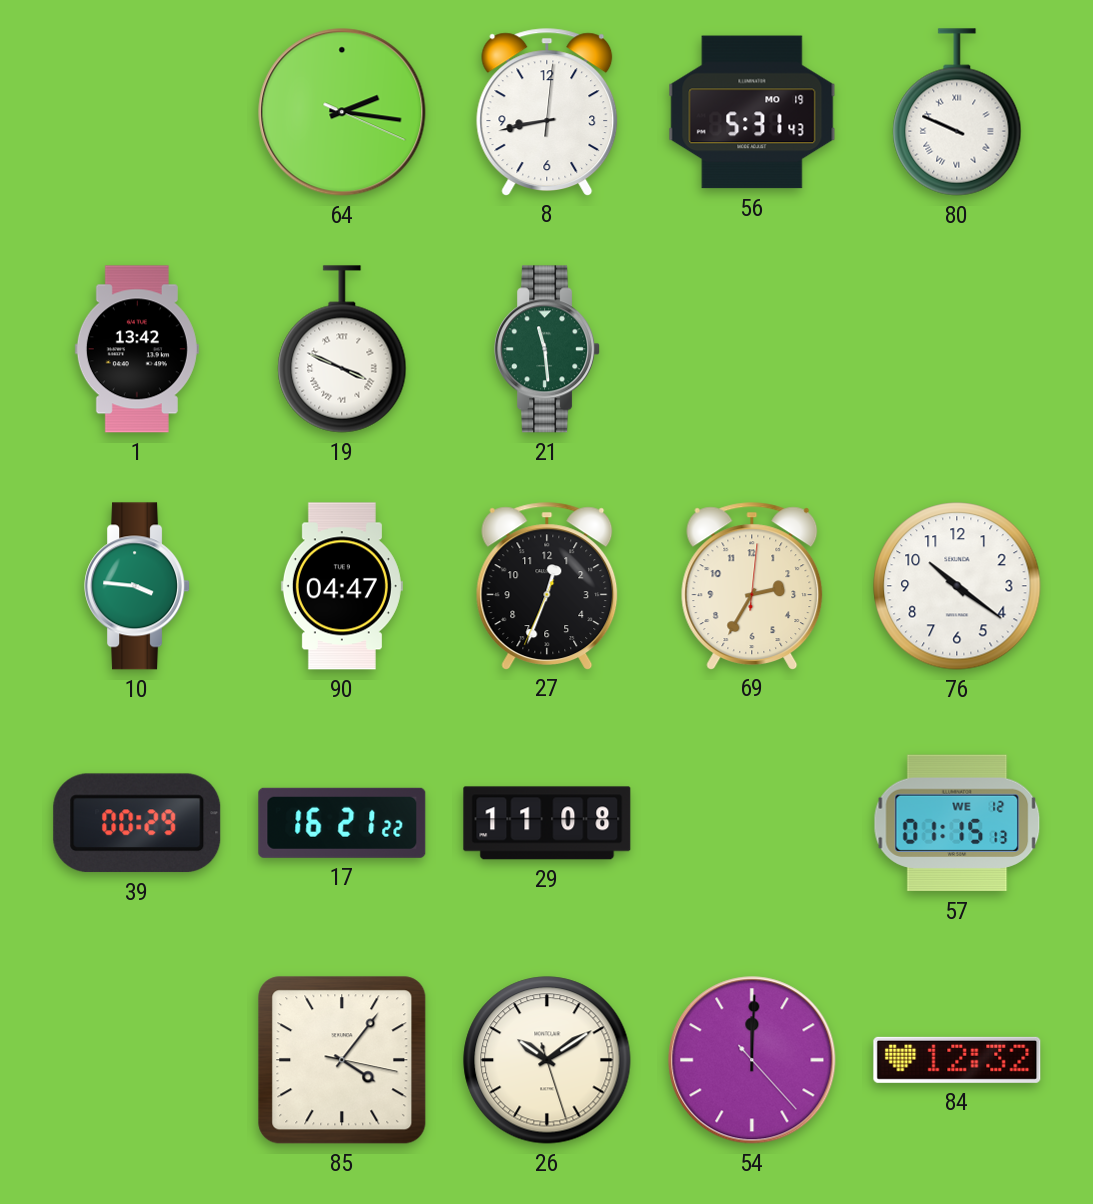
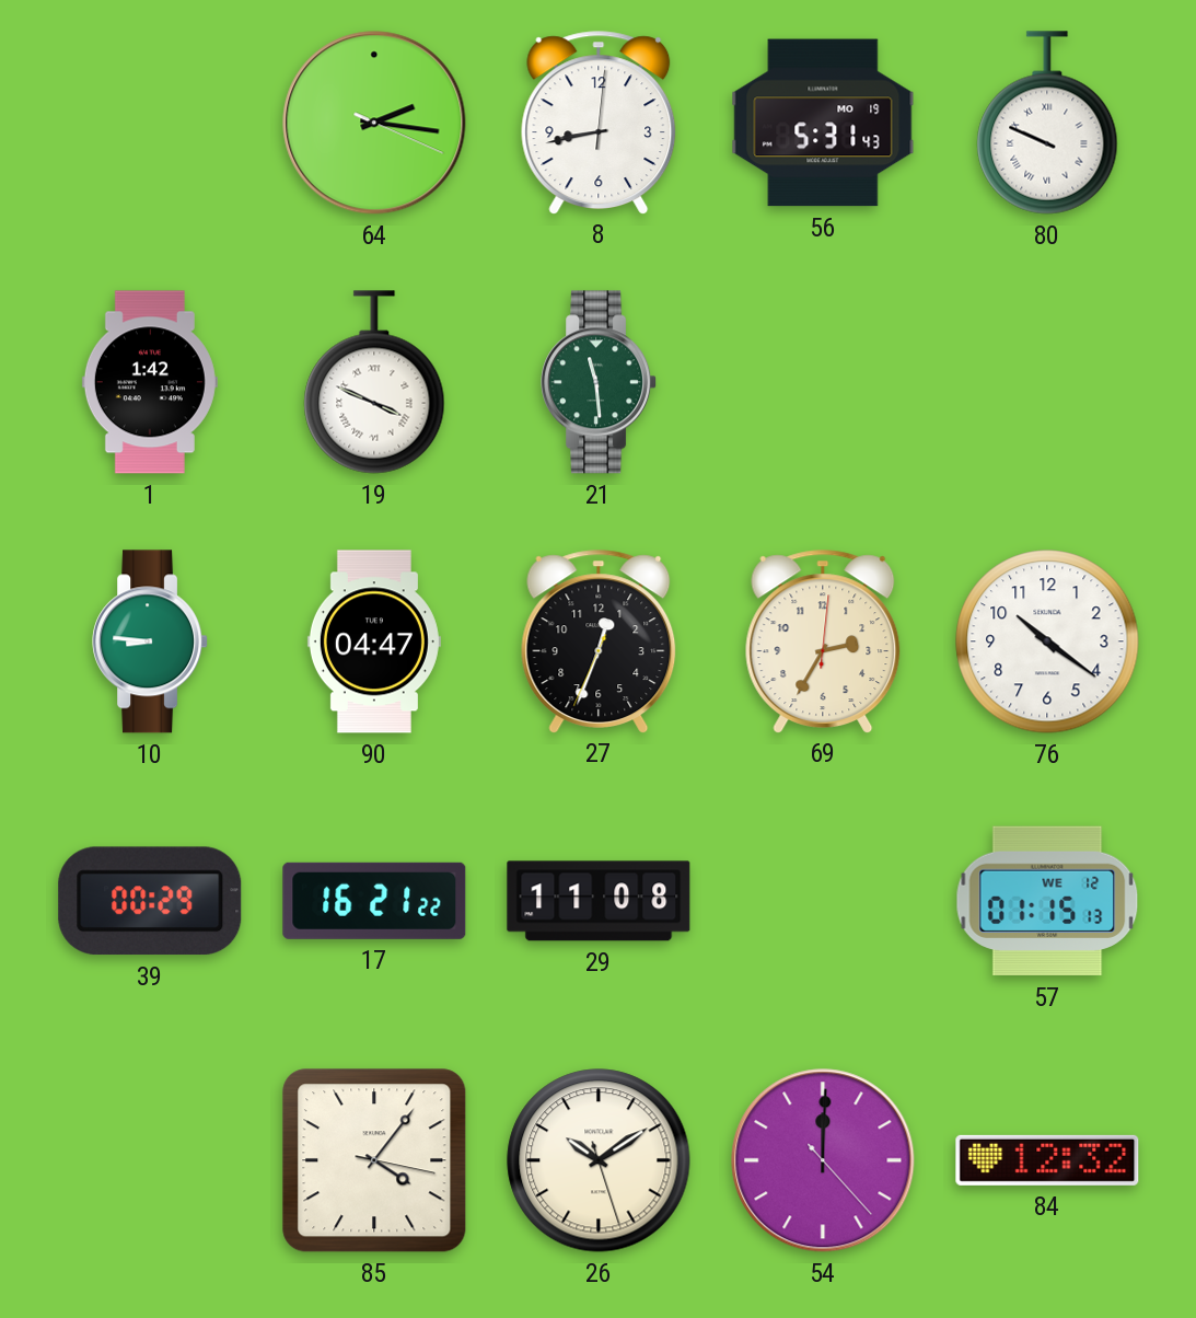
1: 13:42 -> 1:42 (150, 382)
10: 3:46 -> 8:46 (151, 641)
